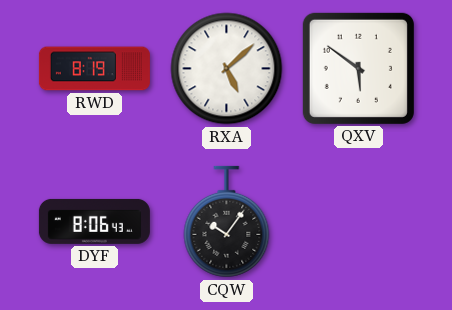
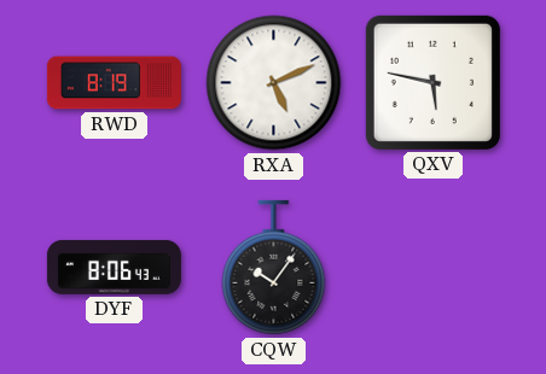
RXA: 5:08 -> 5:11 (274, 83)
QXV: 5:51 -> 5:47 (432, 82)
